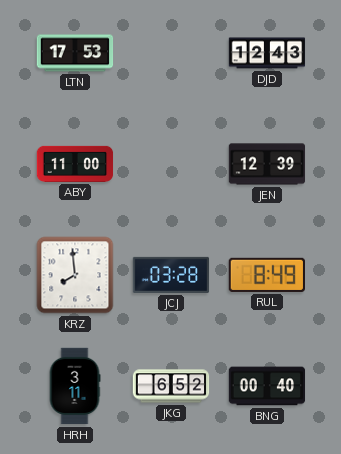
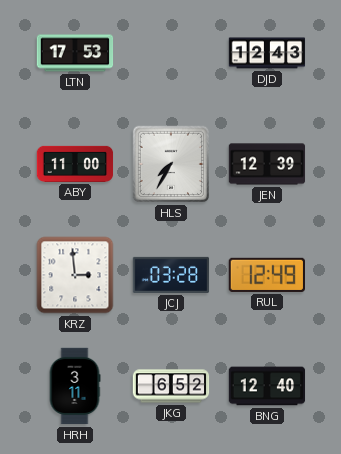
HLS: none -> 7:35 (171, 164)
KRZ: 7:59 -> 2:59 (75, 275)
RUL: 8:49 -> 12:49 (266, 275)
BNG: 00:40 -> 12:40 (267, 386)
